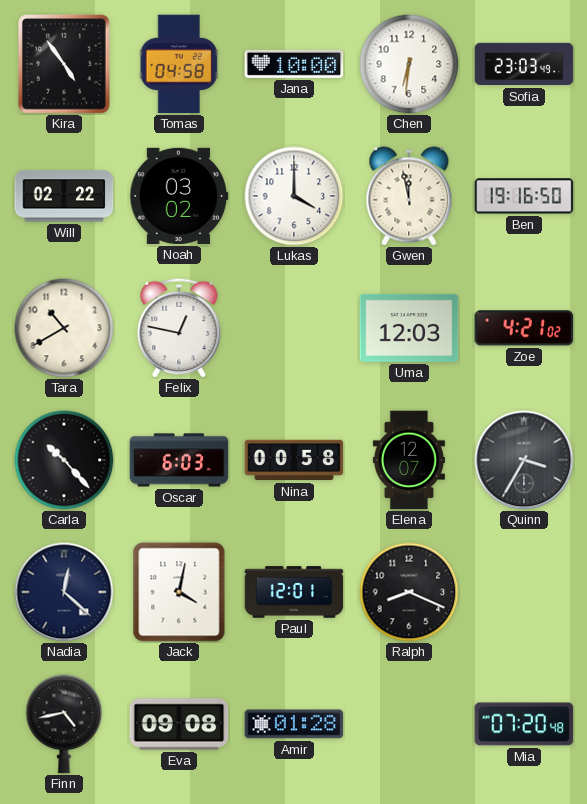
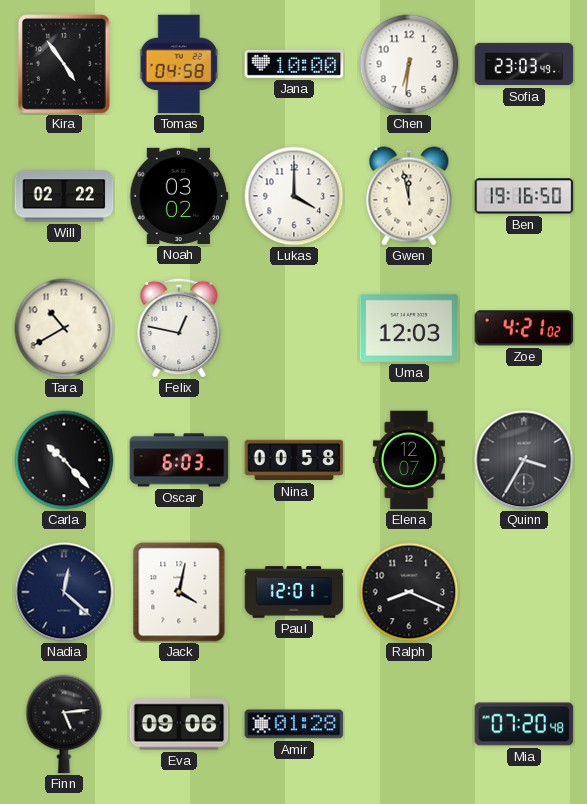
Finn: 4:43 -> 5:14 (64, 724)
Eva: 09:08 -> 09:06 (179, 724)
